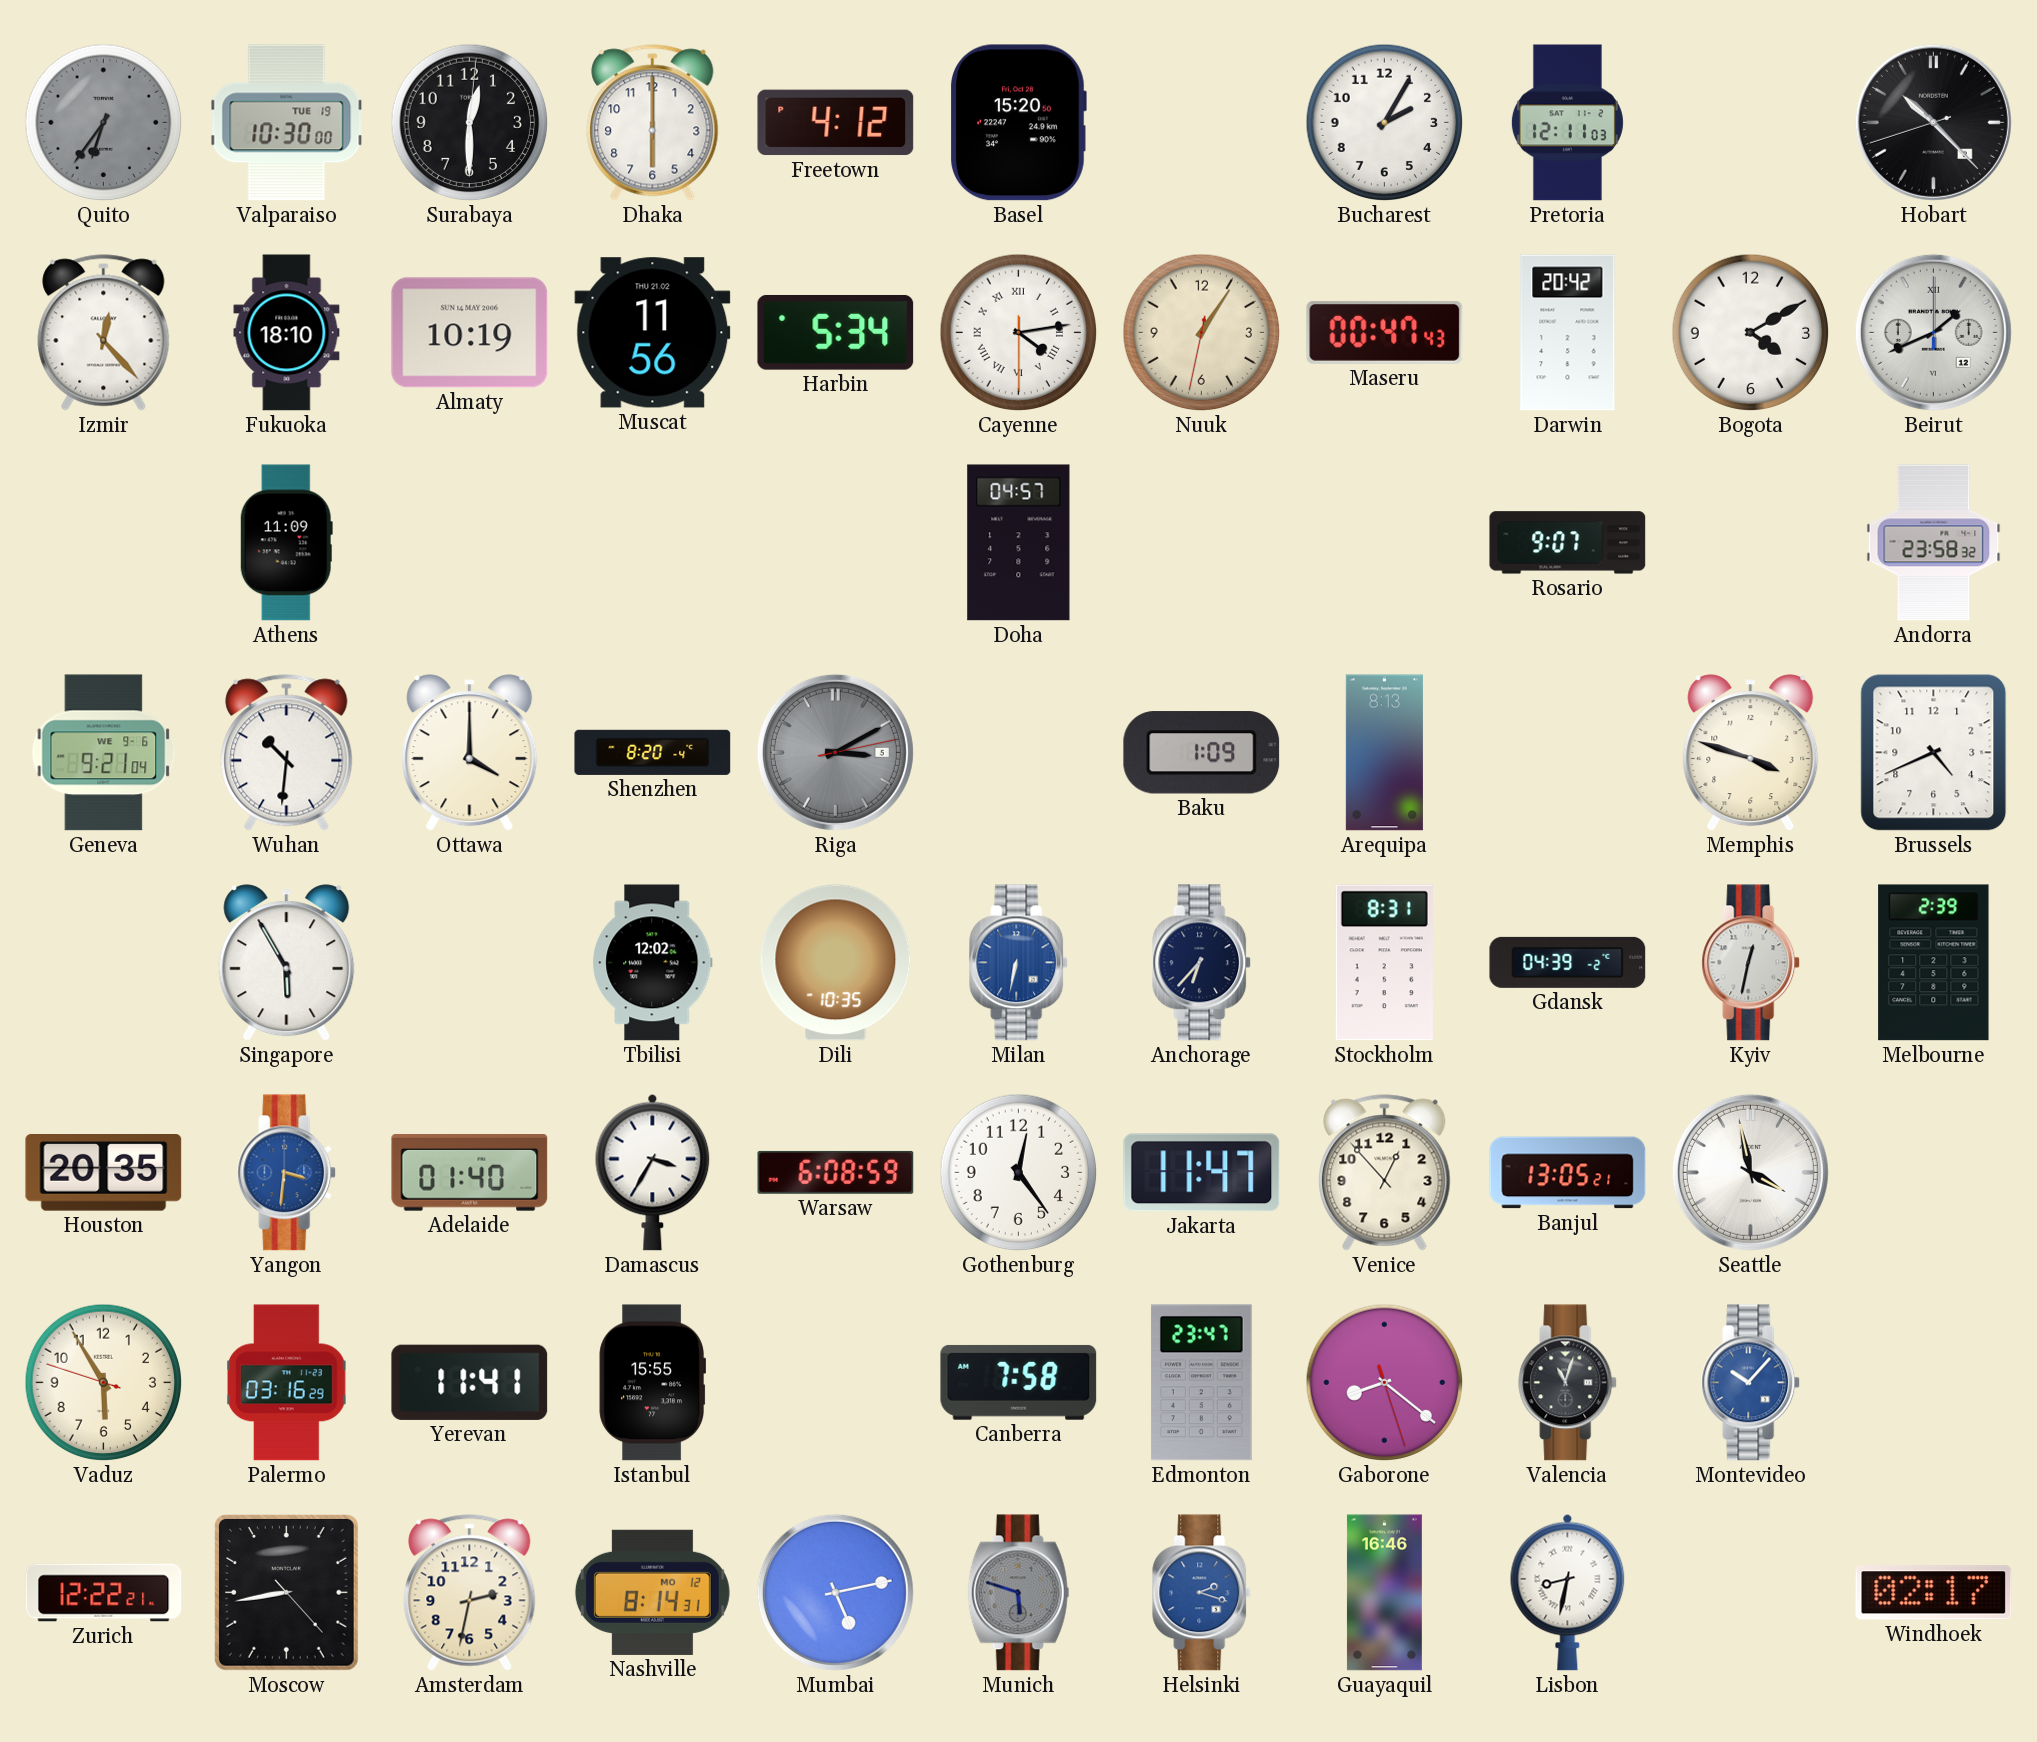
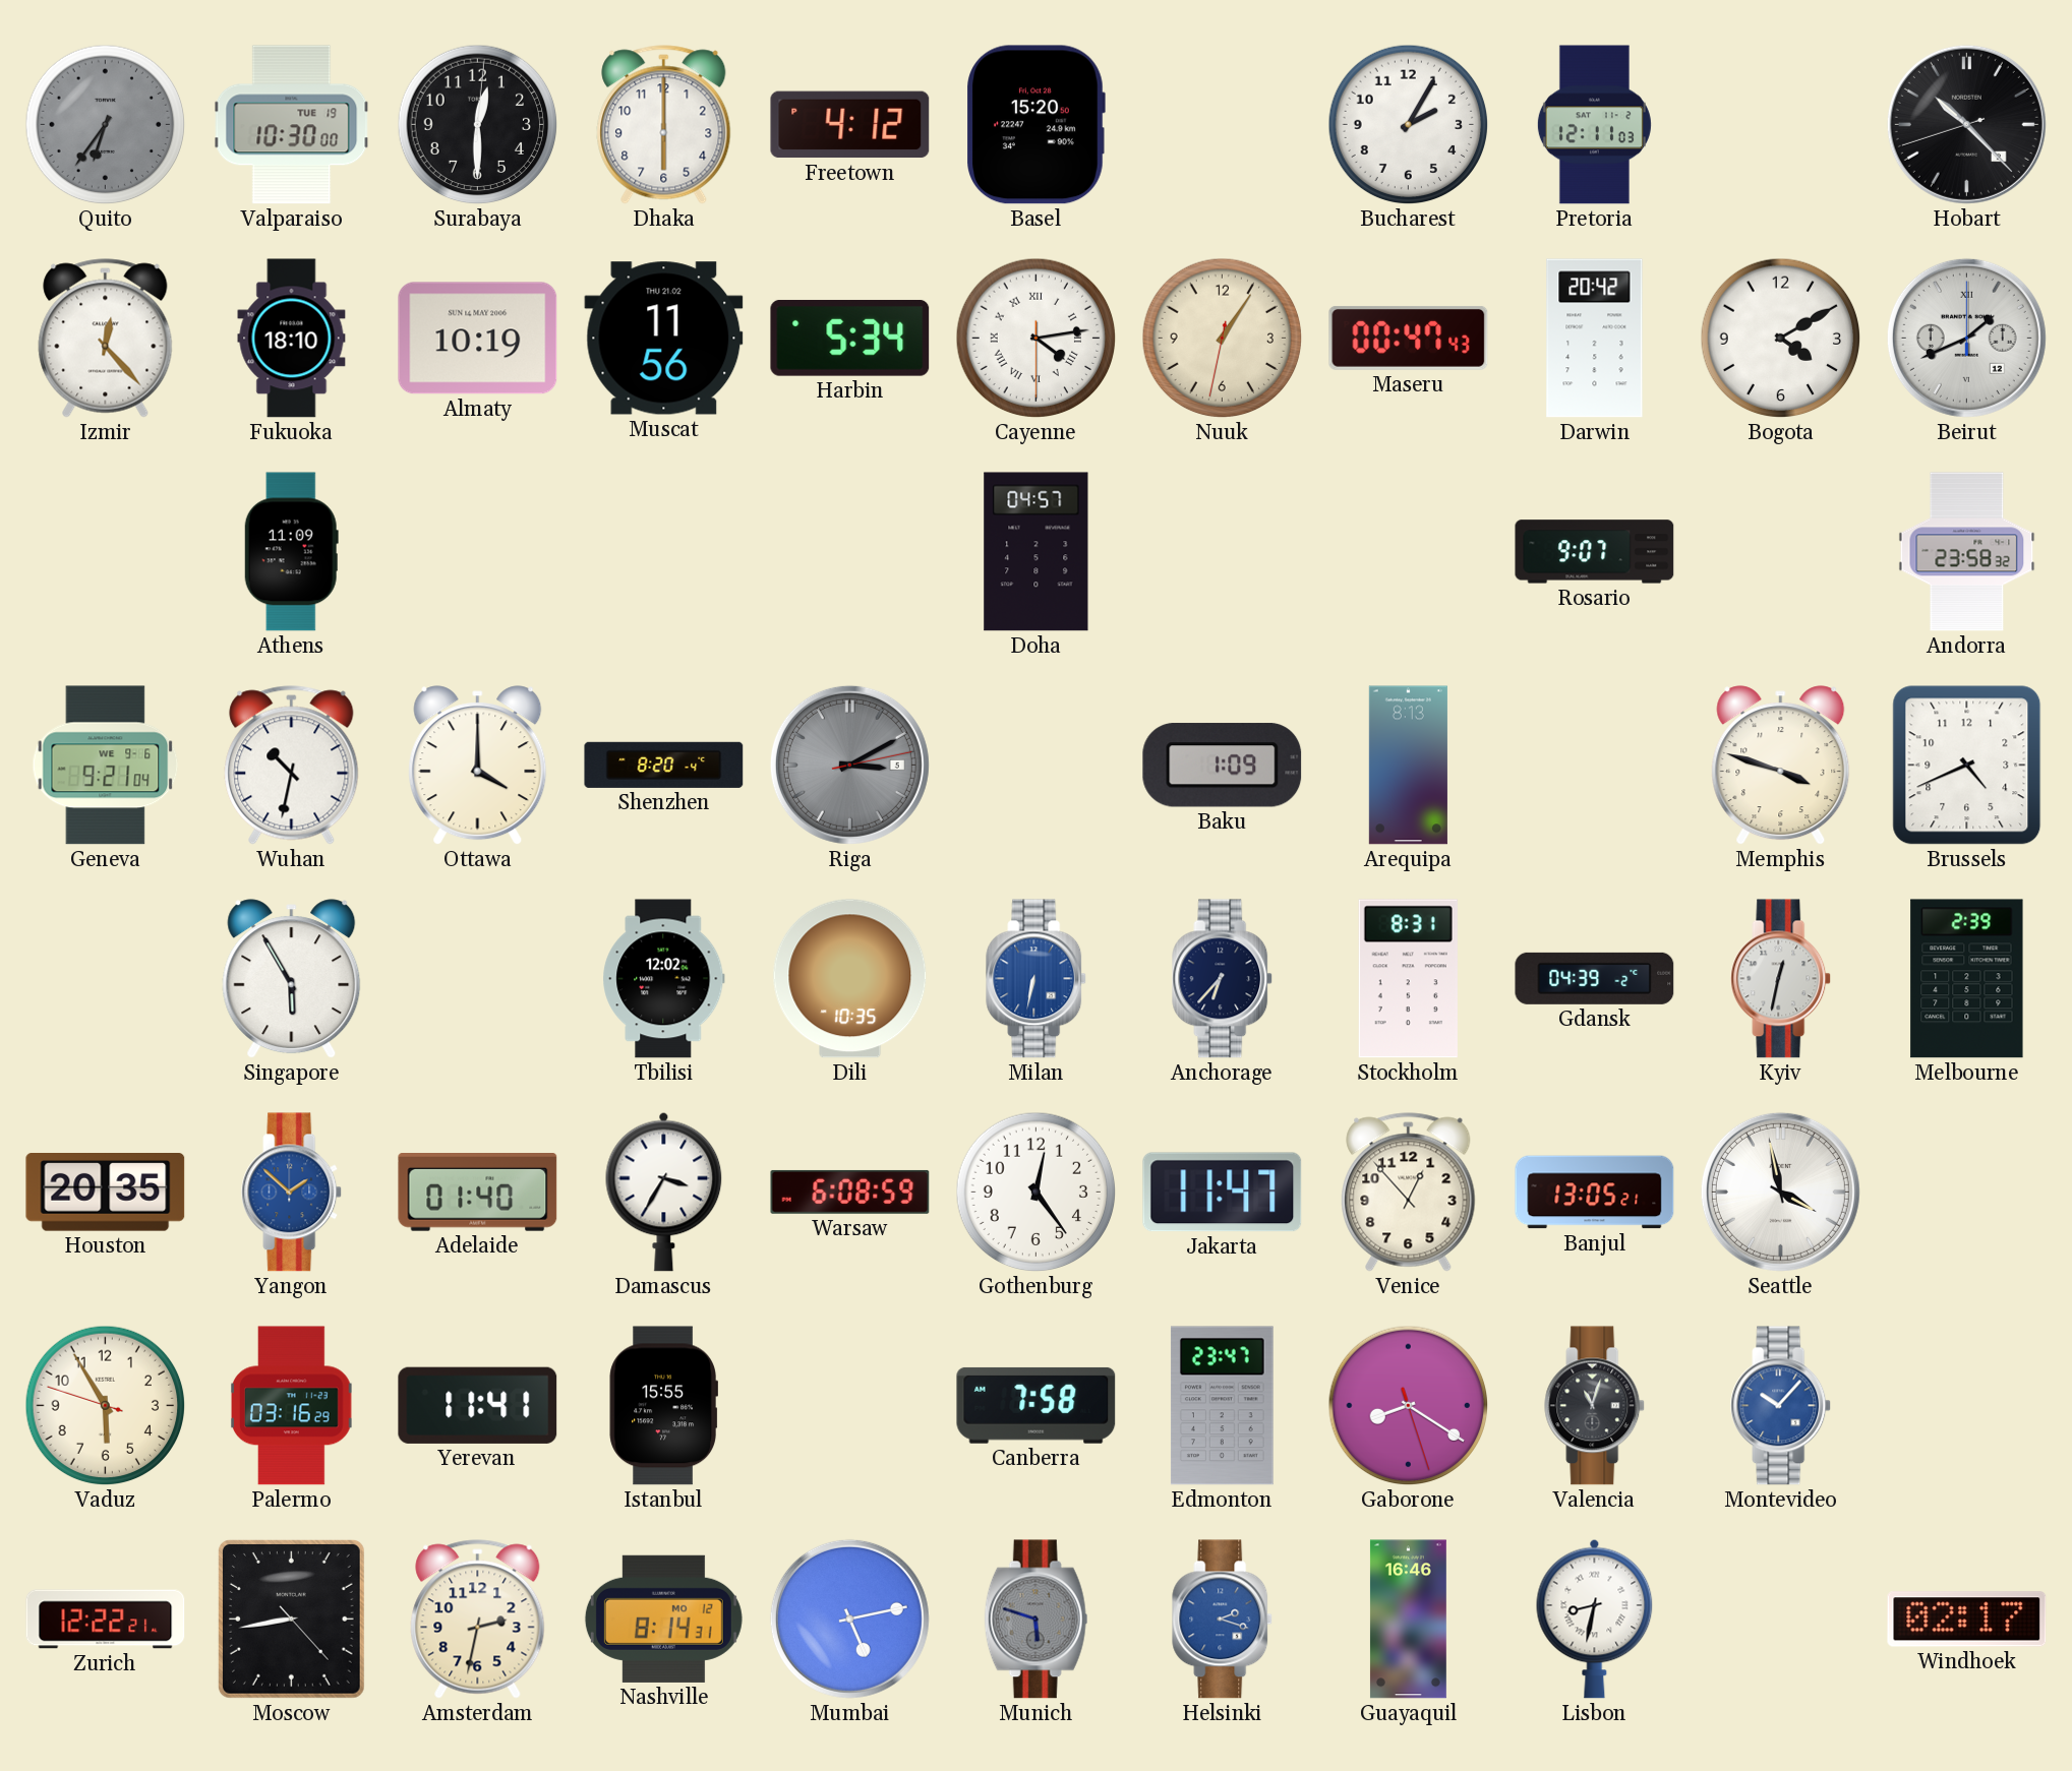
Wuhan: 10:31 -> 10:32 (292, 766)
Yangon: 3:31 -> 1:52 (292, 1193)
Gaborone: 8:21 -> 8:20 (1409, 1406)
